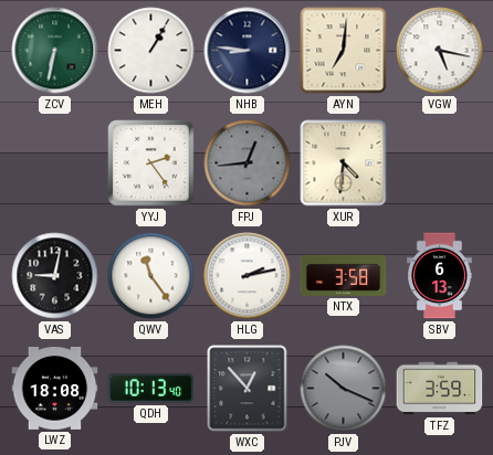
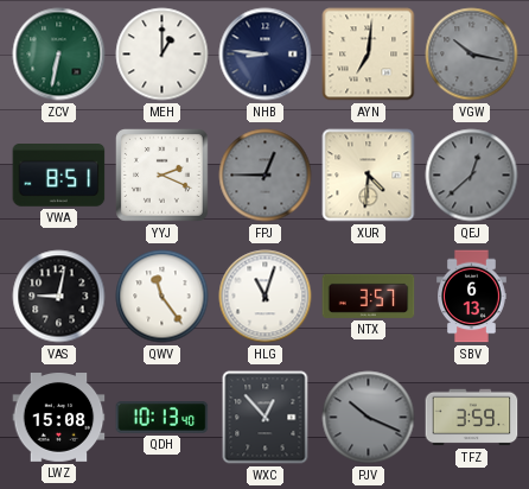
MEH: 1:05 -> 1:00 (162, 55)
VGW: 5:17 -> 10:17 (472, 55)
VGW dial: white -> grey (472, 55)
VWA: none -> 8:51 (59, 176)
YYJ: 2:24 -> 2:19 (162, 176)
FPJ: 12:44 -> 12:45 (266, 176)
QEJ: none -> 12:38 (472, 176)
HLG: 2:13 -> 11:03 (266, 297)
NTX: 3:58 -> 3:57 (369, 296)
LWZ: 18:08 -> 15:08 (59, 418)
